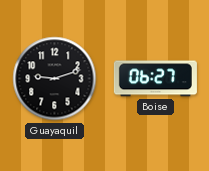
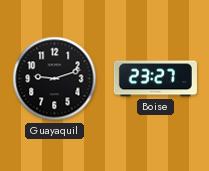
Boise: 06:27 -> 23:27 (155, 79)
